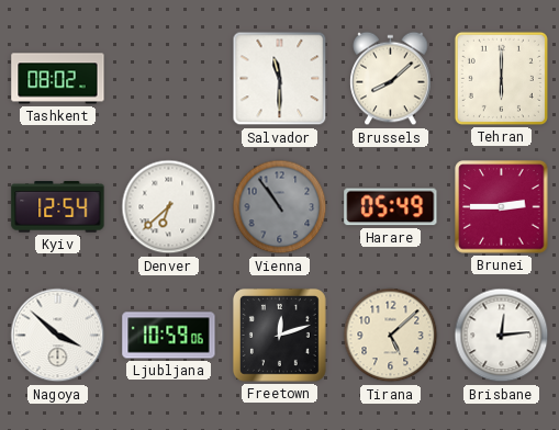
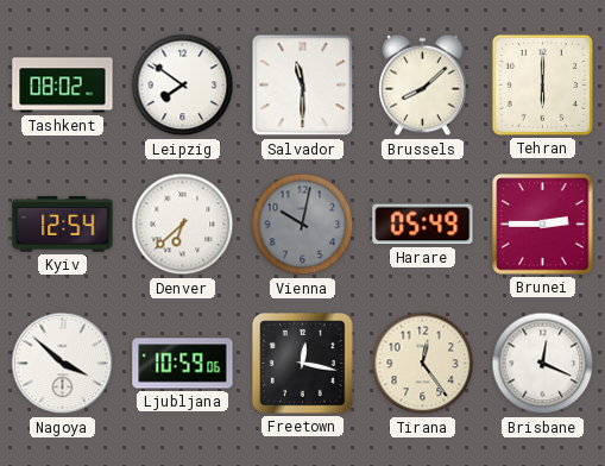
Leipzig: none -> 7:51 (183, 86)
Vienna: 10:54 -> 10:02 (303, 225)
Freetown: 12:12 -> 12:17 (302, 363)
Tirana: 5:08 -> 12:24 (423, 364)
Brisbane: 12:14 -> 12:19 (543, 364)
